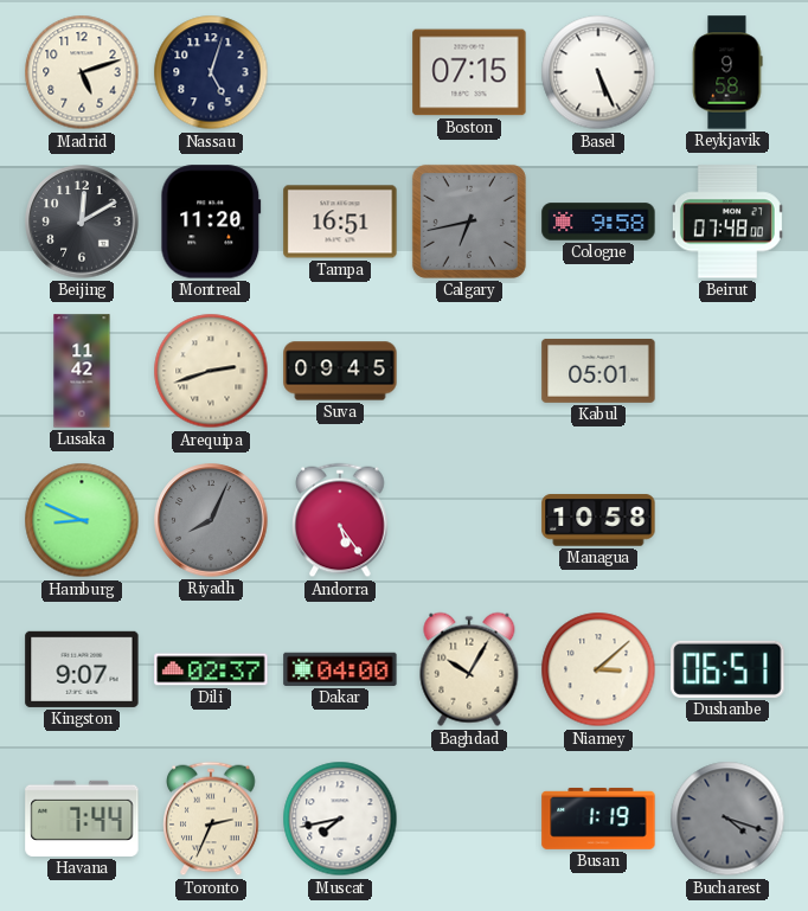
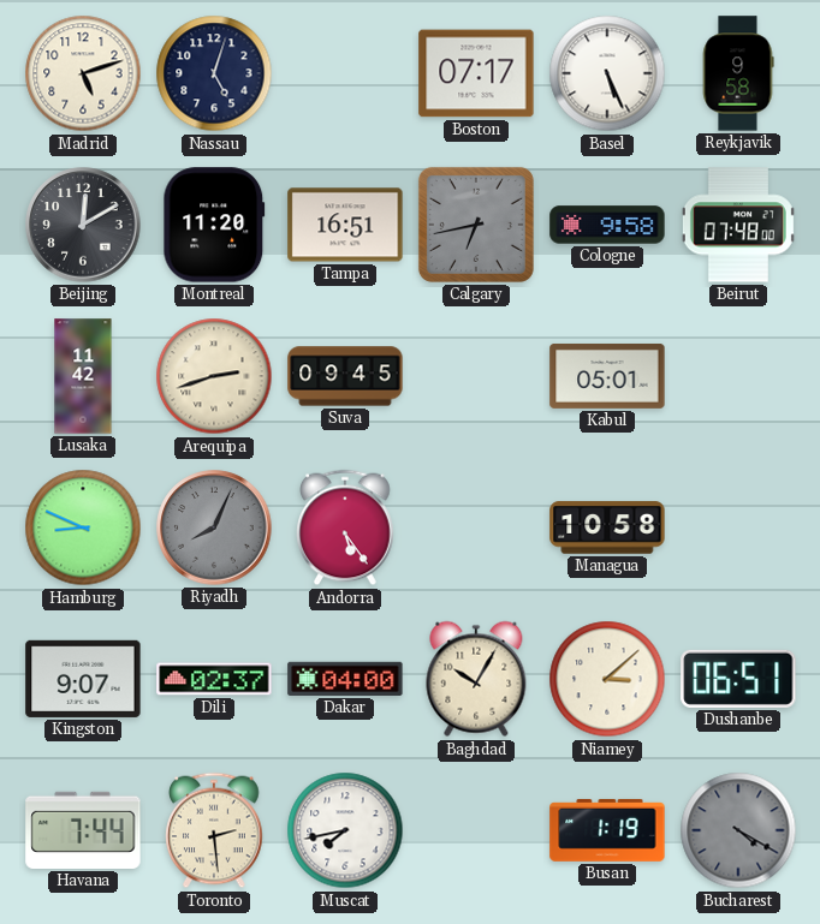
Boston: 07:15 -> 07:17 (476, 73)
Toronto: 2:34 -> 2:29 (214, 830)
Bucharest: 4:18 -> 4:20 (738, 830)
